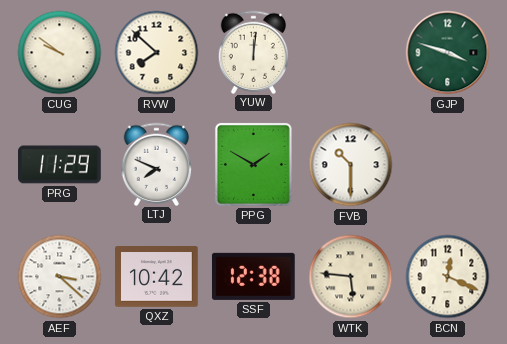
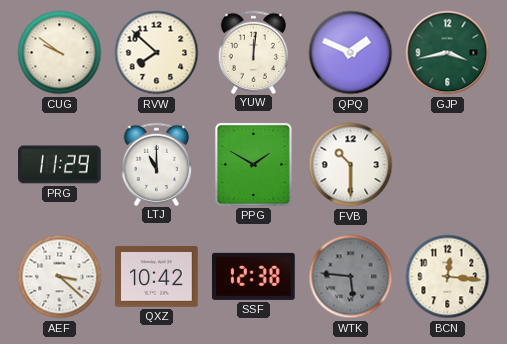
QPQ: none -> 1:49 (351, 53)
GJP: 3:48 -> 3:43 (448, 53)
LTJ: 7:49 -> 11:00 (157, 164)
WTK dial: cream -> grey (351, 277)
BCN: 12:19 -> 12:16 (448, 277)
